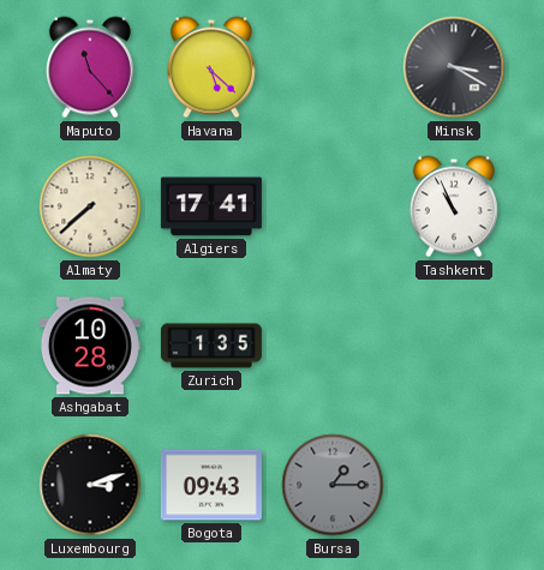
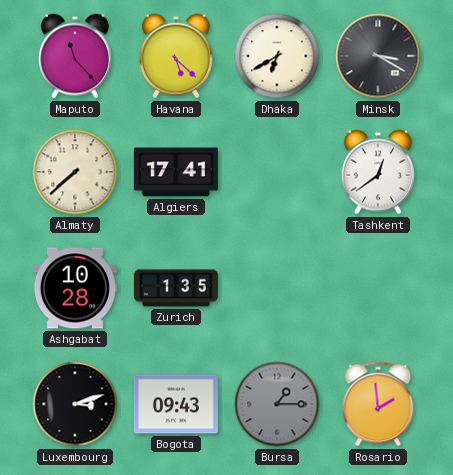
Dhaka: none -> 6:40 (277, 56)
Tashkent: 10:56 -> 12:39 (378, 172)
Rosario: none -> 1:59 (378, 404)
